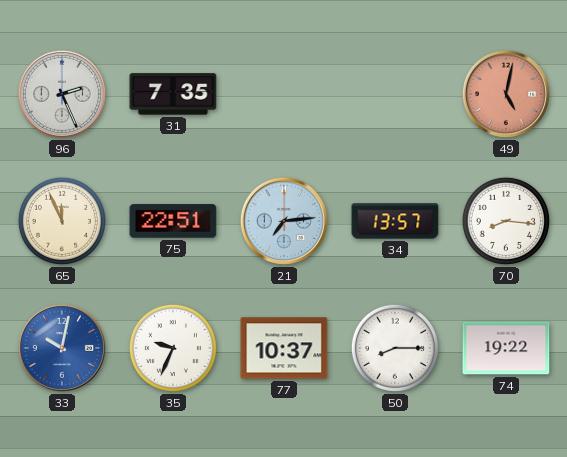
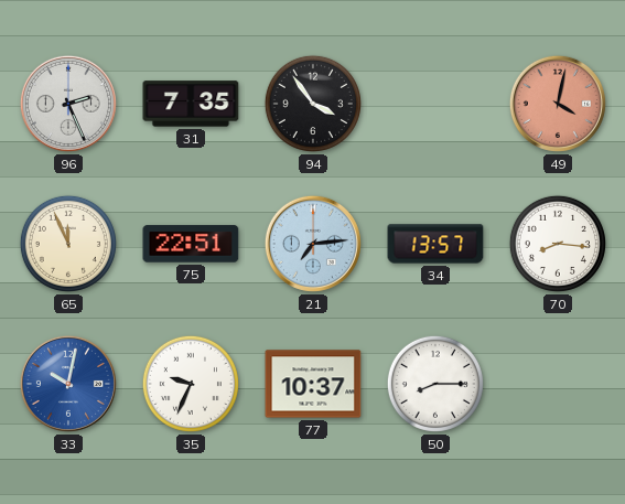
94: none -> 3:54 (313, 104)
49: 5:02 -> 4:02 (558, 104)
74: 19:22 -> none (506, 348)
